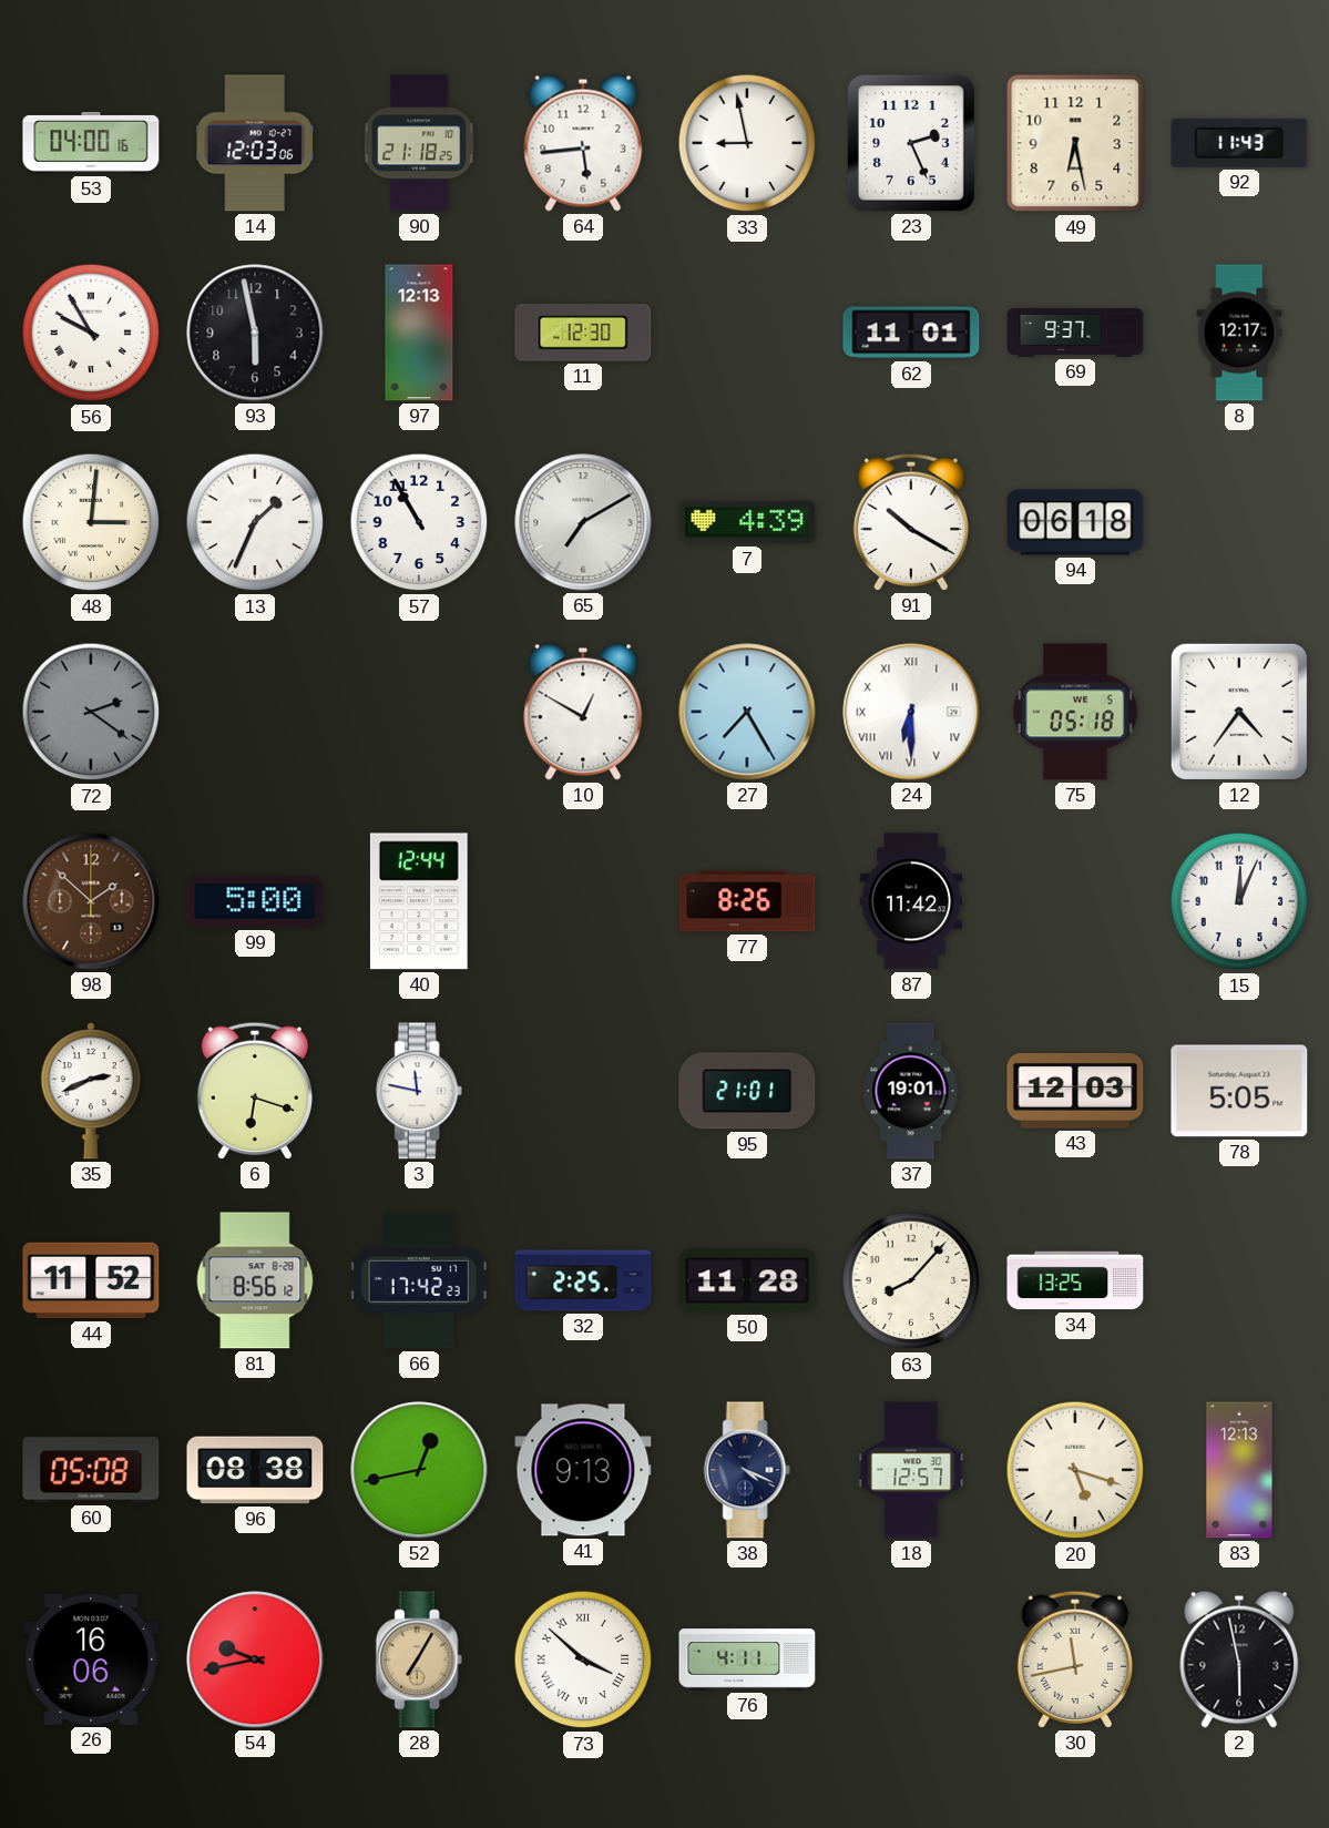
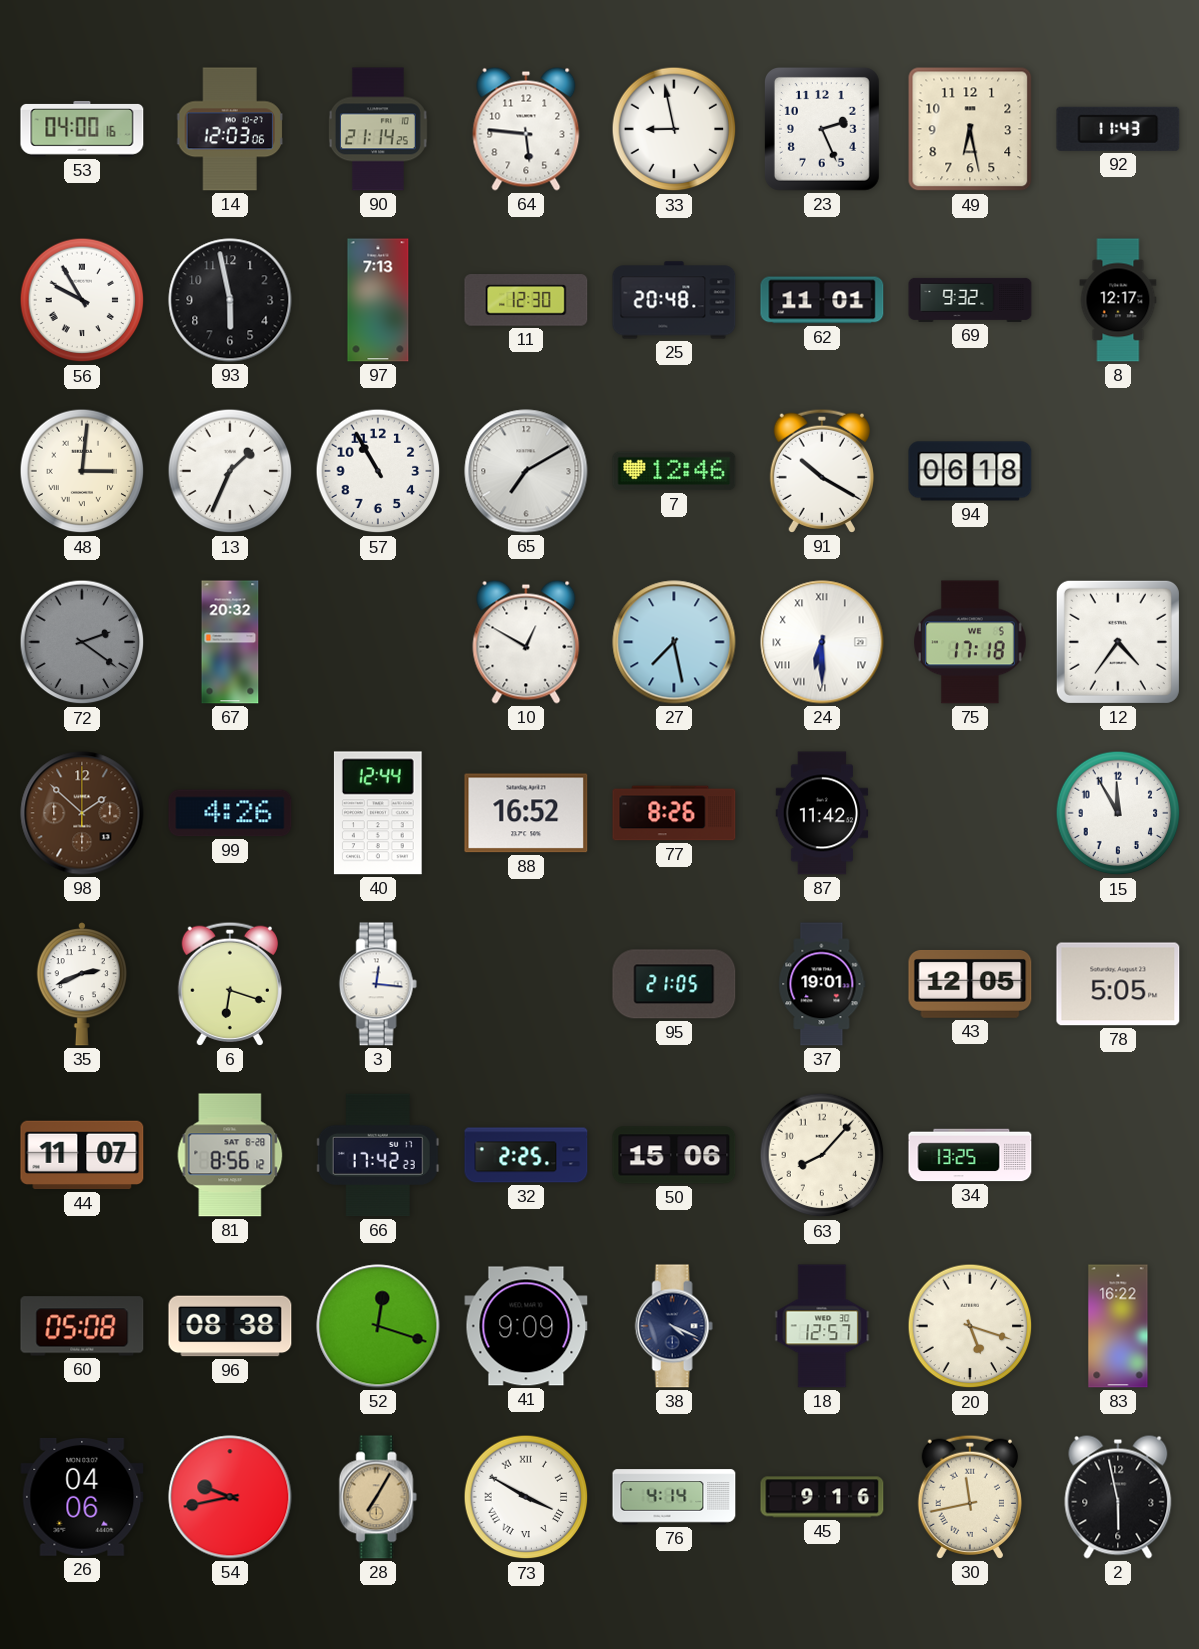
90: 21:18 -> 21:14 (378, 129)
64: 5:44 -> 5:46 (526, 129)
97: 12:13 -> 7:13 (378, 300)
25: none -> 20:48 (674, 300)
69: 9:37 -> 9:32 (970, 300)
7: 4:39 -> 12:46 (674, 471)
67: none -> 20:32 (230, 642)
27: 7:25 -> 7:28 (674, 642)
75: 05:18 -> 17:18 (970, 642)
99: 5:00 -> 4:26 (230, 813)
88: none -> 16:52 (526, 813)
15: 12:04 -> 11:55 (1118, 813)
3: 11:47 -> 12:16 (378, 984)
95: 21:01 -> 21:05 (674, 984)
43: 12:03 -> 12:05 (970, 984)
44: 11:52 -> 11:07 (82, 1155)
50: 11:28 -> 15:06 (674, 1155)
52: 12:43 -> 12:18 (378, 1326)
41: 9:13 -> 9:09 (526, 1326)
83: 12:13 -> 16:22 (1118, 1326)
26: 16:06 -> 04:06 (82, 1497)
73: 3:52 -> 3:50 (526, 1497)
76: 4:11 -> 4:14 (674, 1497)
45: none -> 9:16 (822, 1497)
